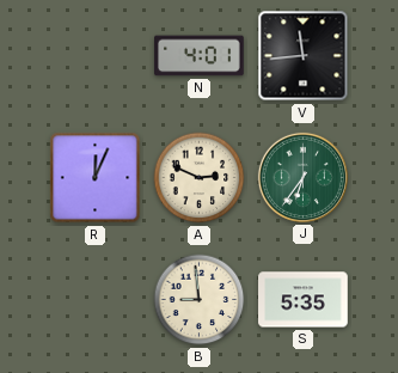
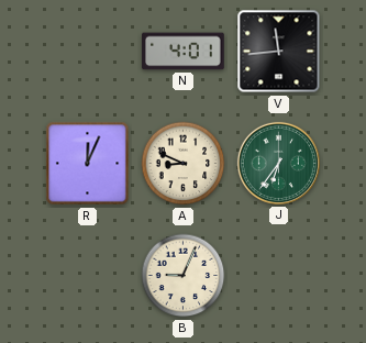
A: 2:49 -> 8:49 (184, 164)
B: 8:59 -> 9:04 (184, 276)
S: 5:35 -> none (304, 300)
